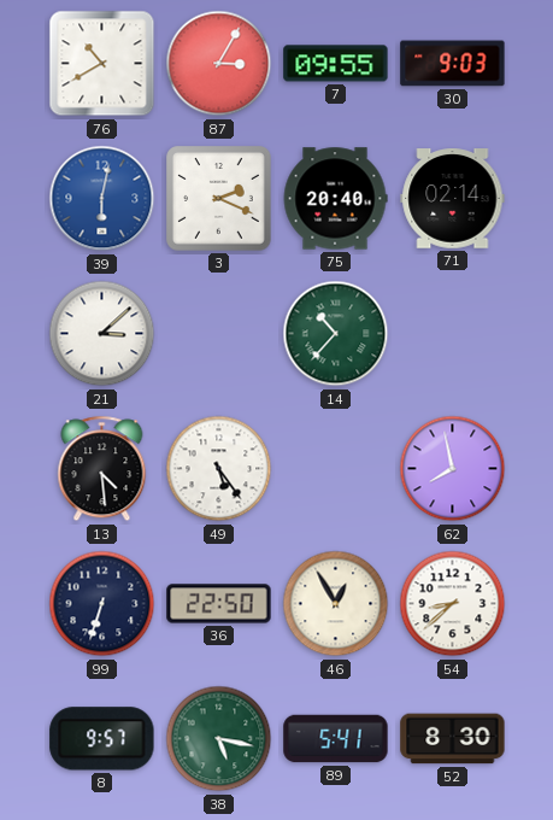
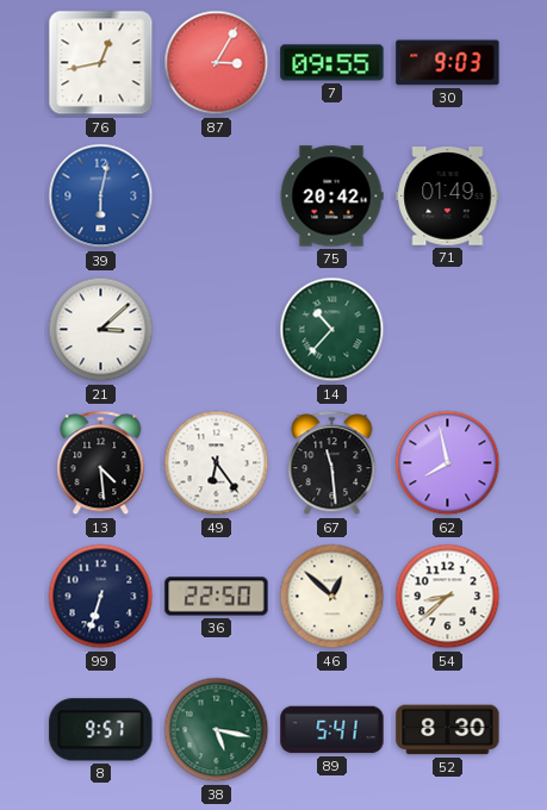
76: 10:40 -> 12:43 (101, 63)
3: 2:19 -> none (219, 199)
75: 20:40 -> 20:42 (331, 197)
71: 02:14 -> 01:49 (448, 197)
49: 5:24 -> 6:24 (217, 463)
67: none -> 11:29 (332, 463)
46: 12:55 -> 12:52 (332, 597)
